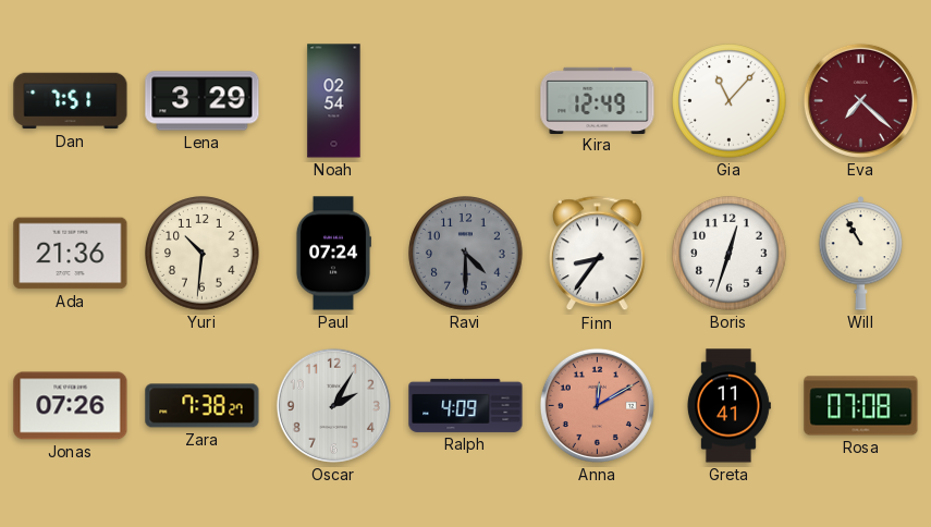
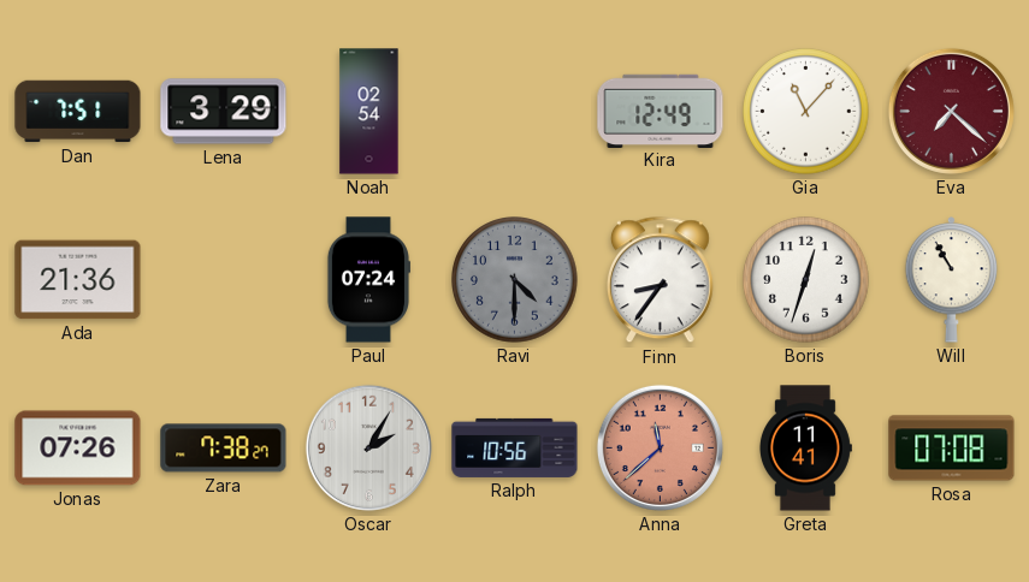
Yuri: 10:31 -> none (203, 254)
Ralph: 4:09 -> 10:56 (515, 447)
Anna: 12:10 -> 11:38 (660, 447)
